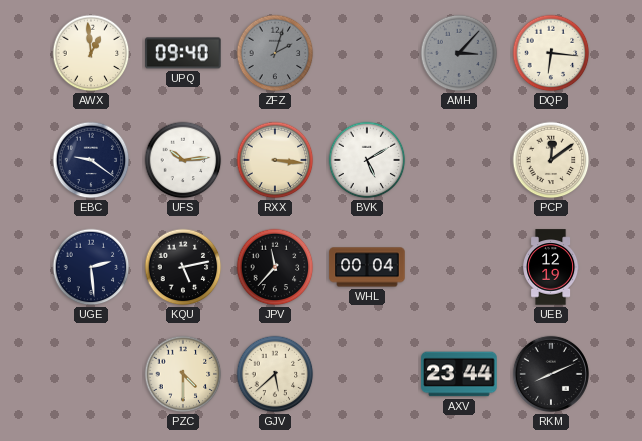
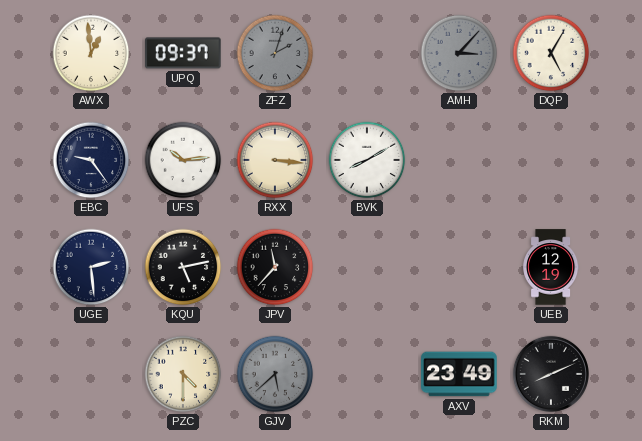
UPQ: 09:40 -> 09:37 (183, 53)
DQP: 6:16 -> 5:05 (551, 53)
EBC: 9:21 -> 9:24 (91, 160)
BVK: 5:10 -> 8:10 (367, 160)
PCP: 12:09 -> none (551, 160)
WHL: 00:04 -> none (367, 267)
GJV dial: cream -> grey (275, 374)
AXV: 23:44 -> 23:49 (459, 374)
